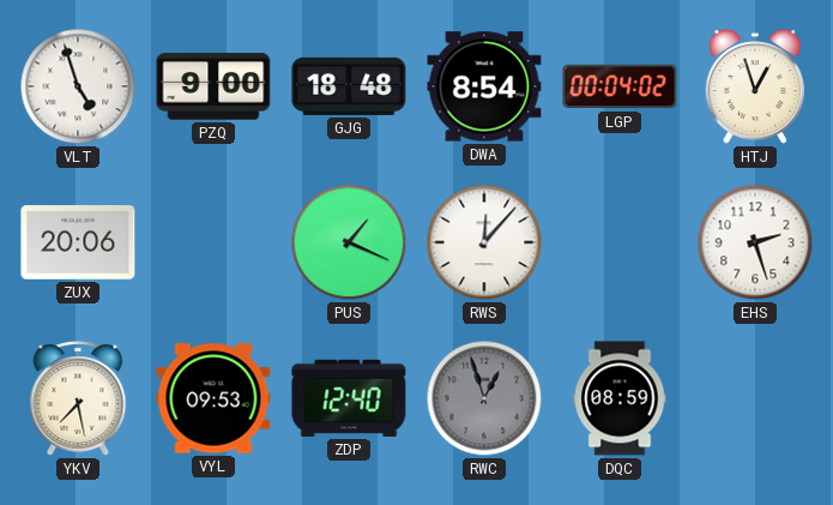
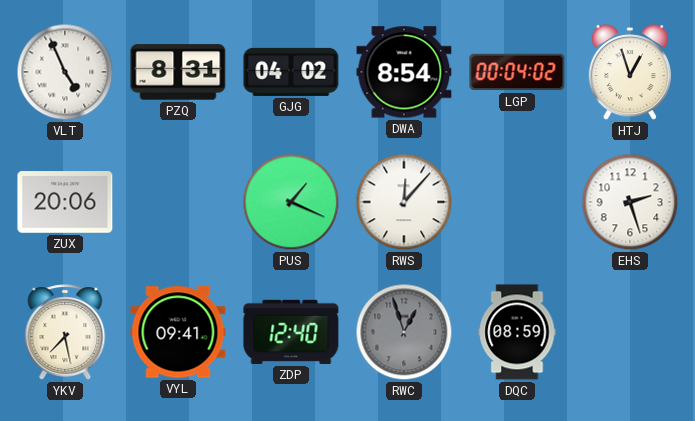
VLT: 4:57 -> 4:56 (65, 72)
PZQ: 9:00 -> 8:31 (178, 72)
GJG: 18:48 -> 04:02 (291, 72)
VYL: 09:53 -> 09:41 (178, 332)
